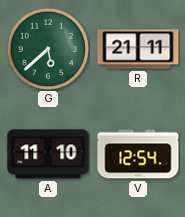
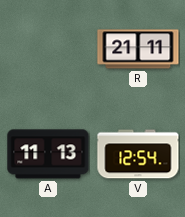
G: 5:38 -> none (47, 48)
A: 11:10 -> 11:13 (48, 154)
